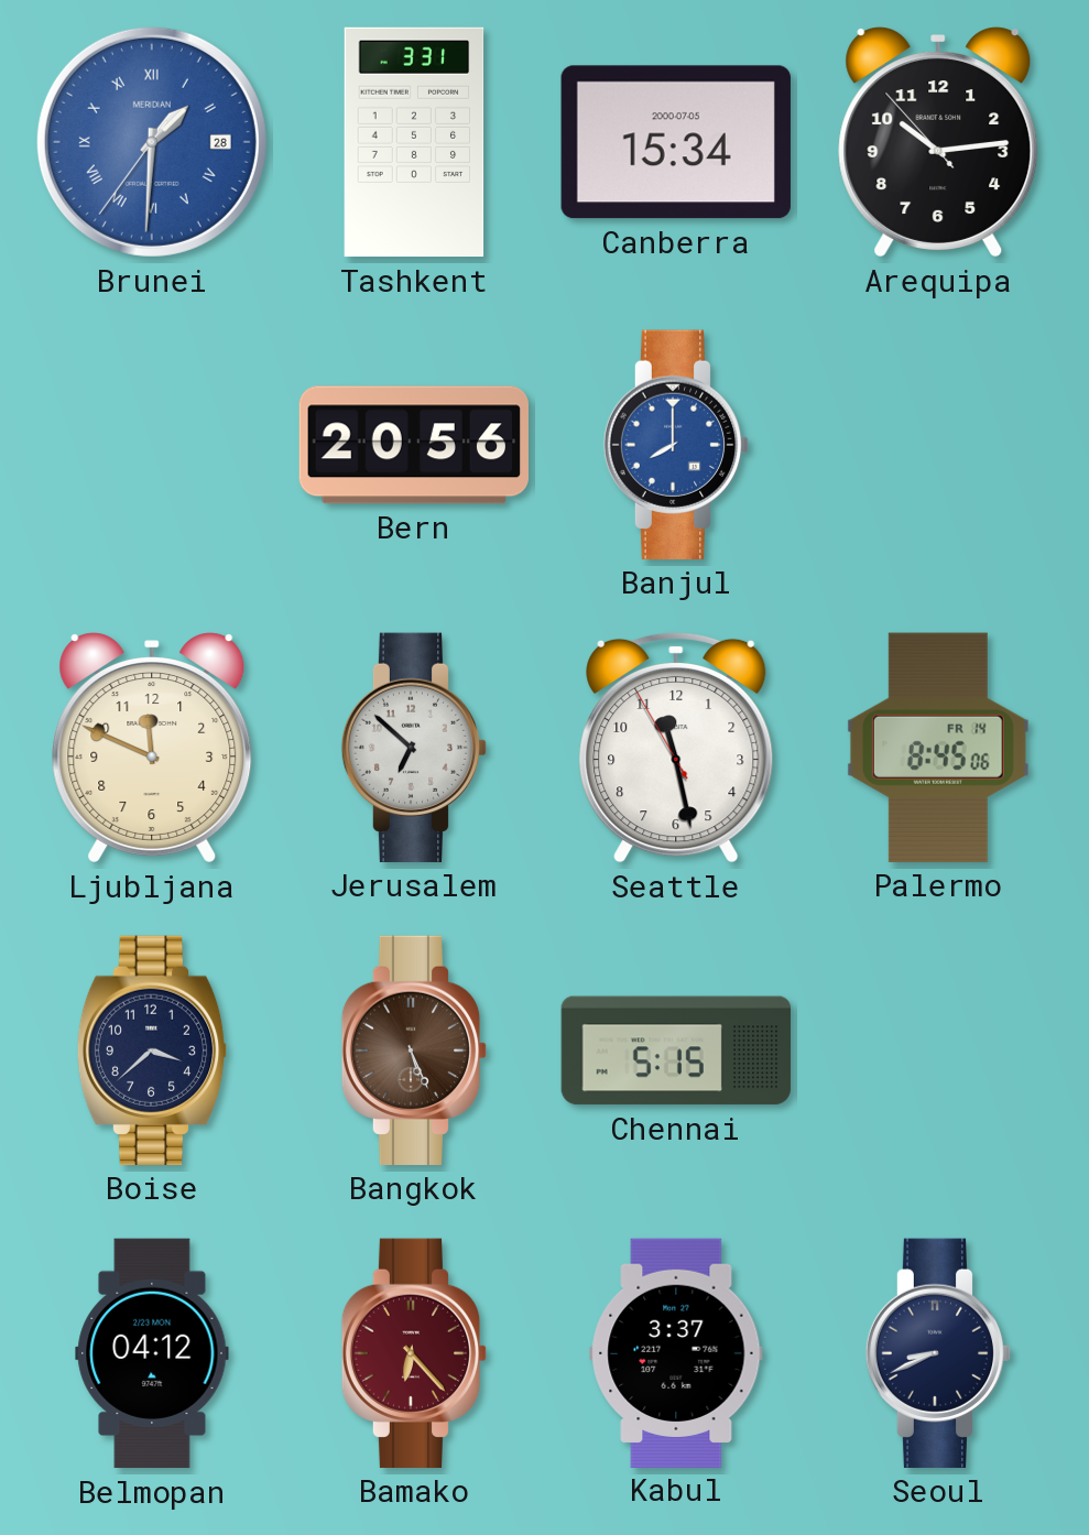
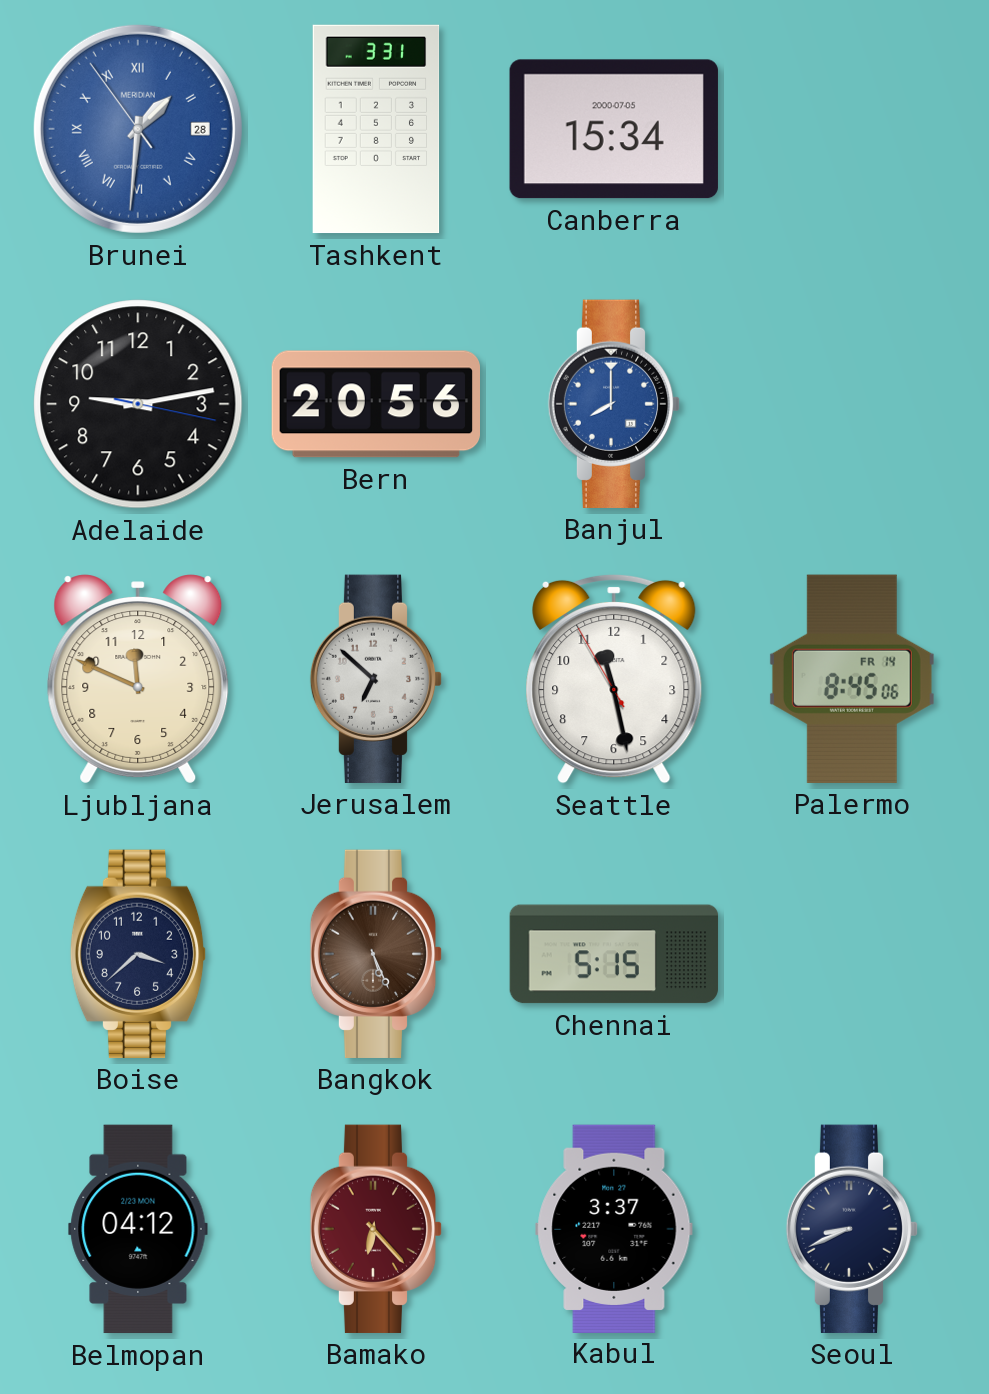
Brunei: 1:30:36 -> 1:30:54 (138, 129)
Arequipa: 10:13 -> none (938, 142)
Adelaide: none -> 9:13 (138, 404)
